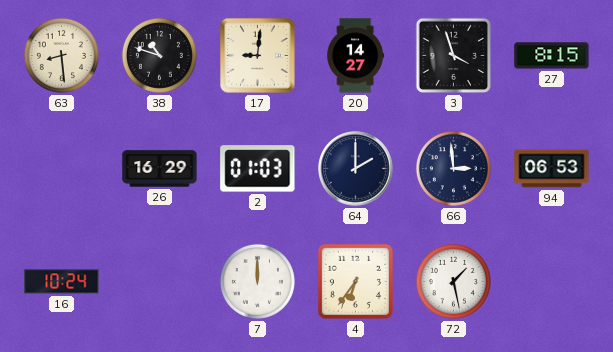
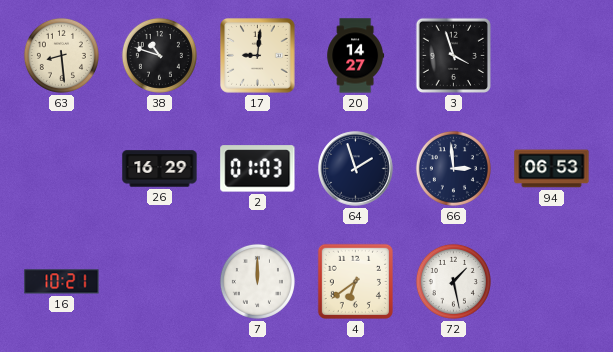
27: 8:15 -> none (552, 56)
64: 2:00 -> 1:57 (356, 169)
16: 10:24 -> 10:21 (62, 282)
4: 6:36 -> 6:39 (355, 281)
